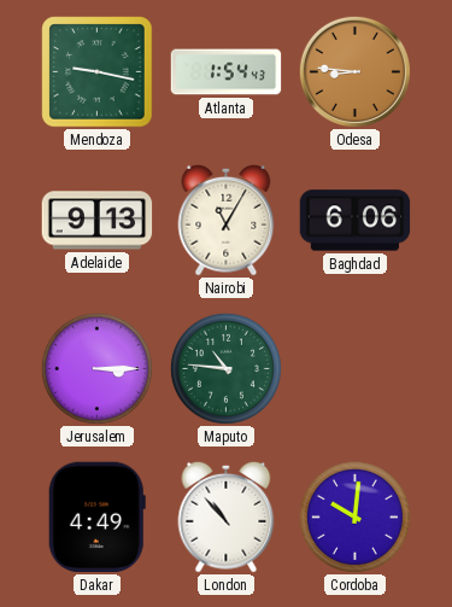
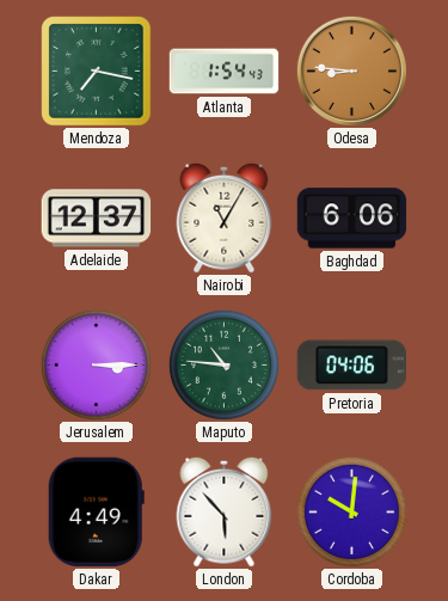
Mendoza: 9:17 -> 7:17 (97, 72)
Adelaide: 9:13 -> 12:37 (97, 219)
Pretoria: none -> 04:06 (352, 366)
London: 10:53 -> 5:53 (225, 511)
